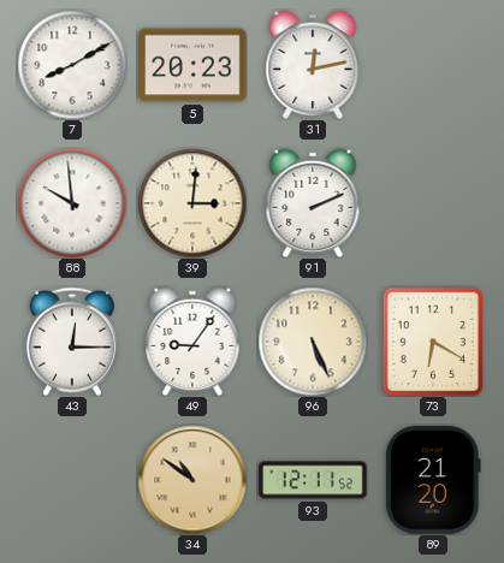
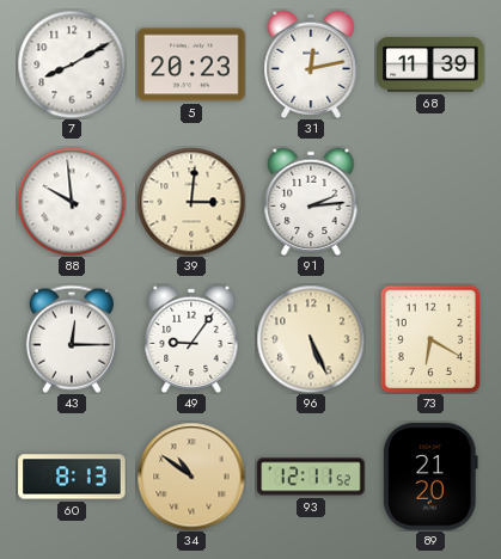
68: none -> 11:39 (430, 64)
91: 2:11 -> 2:14 (311, 201)
60: none -> 8:13 (72, 477)
